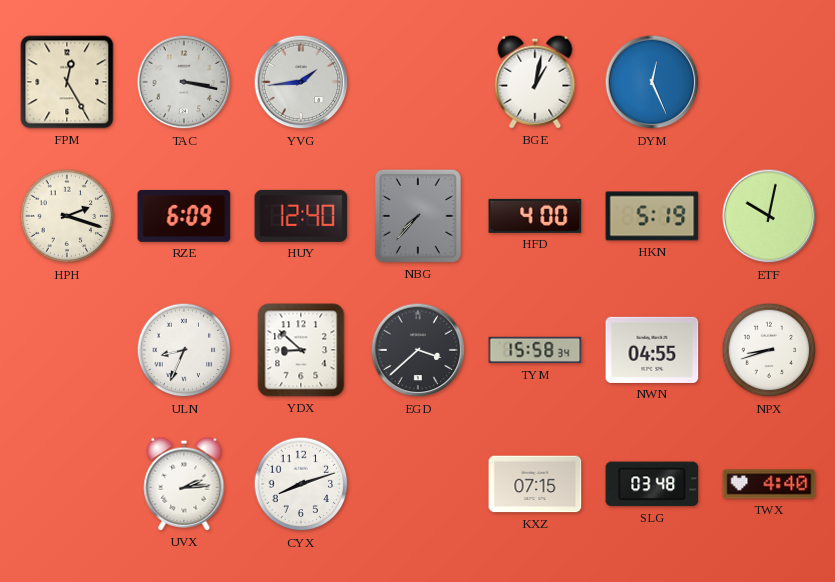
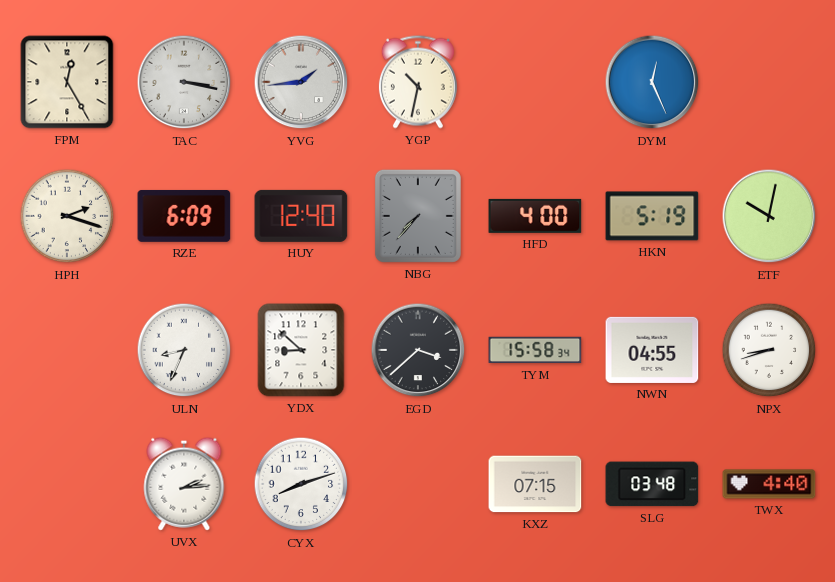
YGP: none -> 10:32 (418, 82)
BGE: 1:02 -> none (535, 82)
